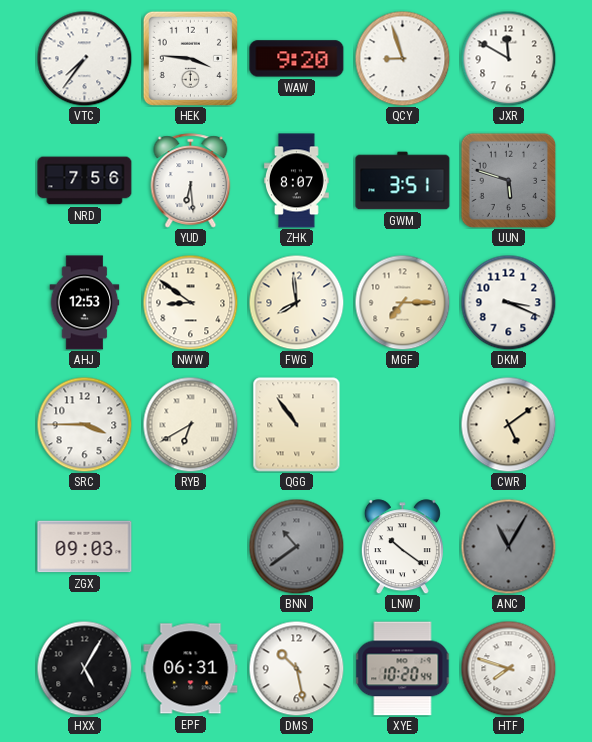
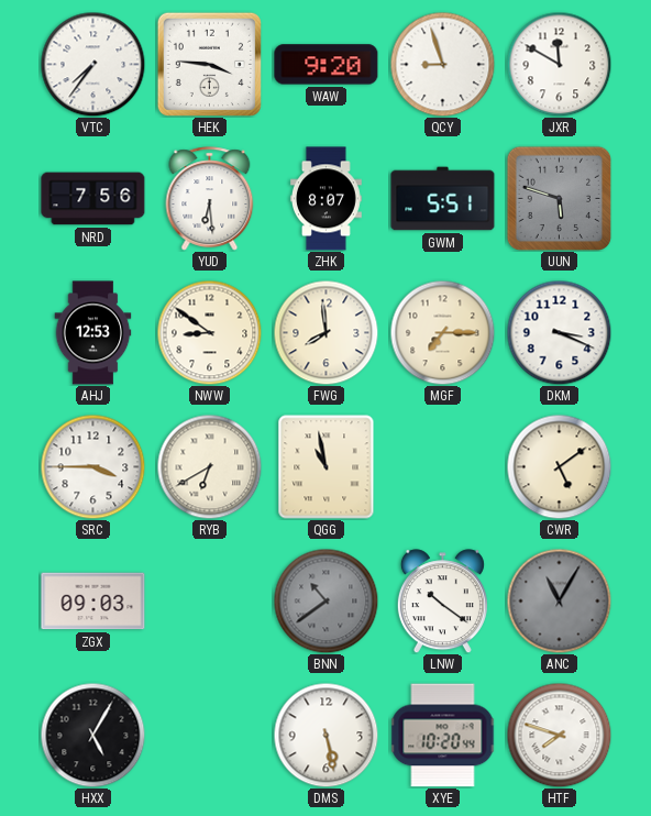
GWM: 3:51 -> 5:51 (443, 199)
QGG: 10:54 -> 10:58 (327, 467)
EPF: 06:31 -> none (191, 669)
DMS: 10:28 -> 5:28 (325, 735)
